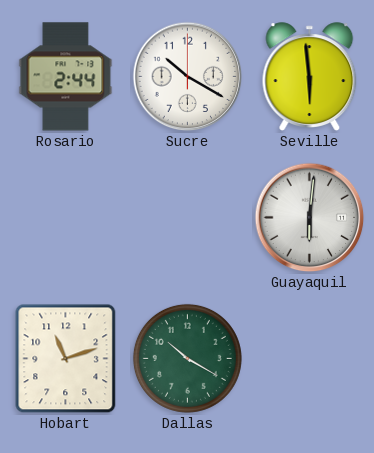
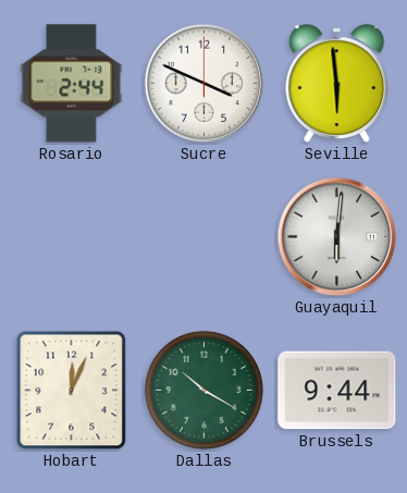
Sucre: 10:20 -> 3:49 (205, 84)
Hobart: 11:12 -> 12:04 (72, 391)
Brussels: none -> 9:44 (337, 391)
